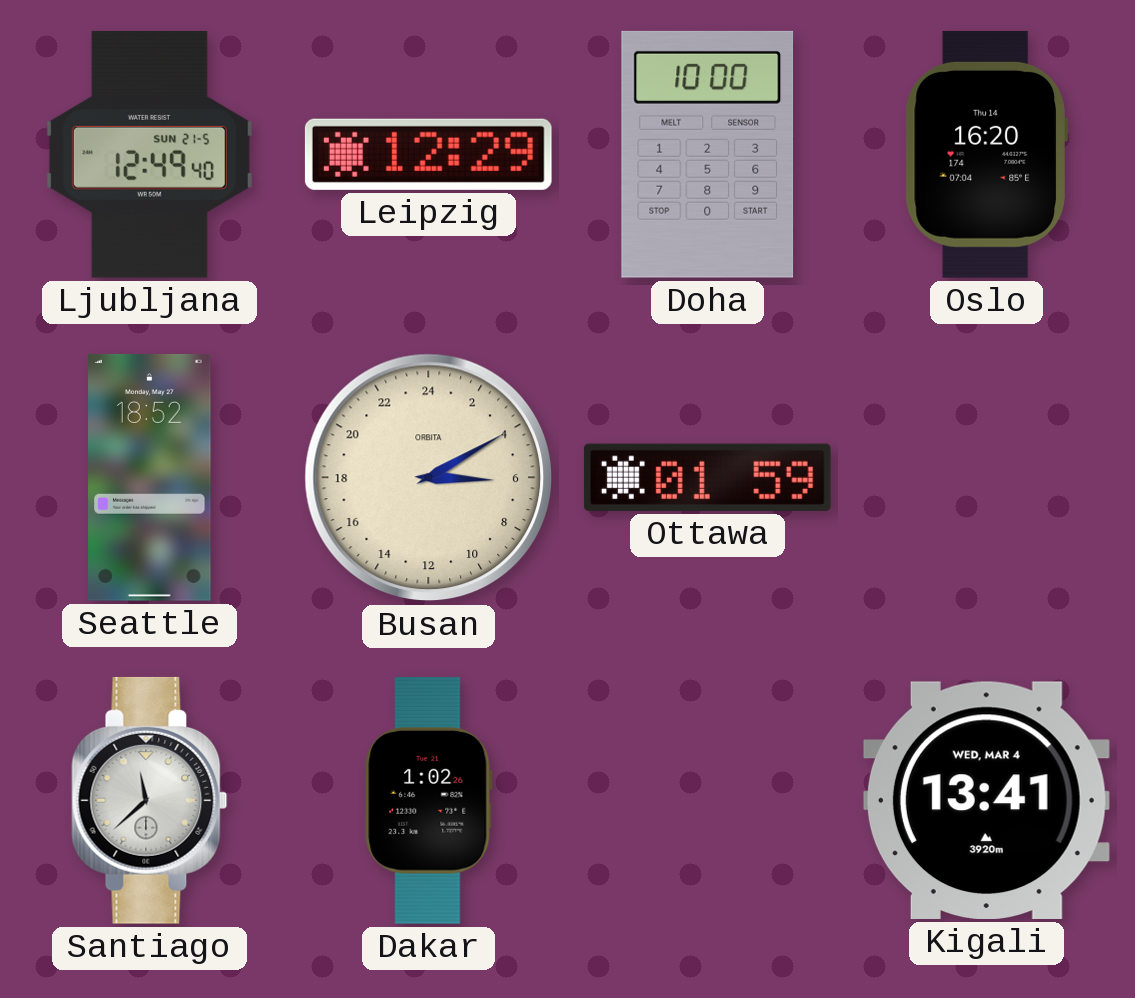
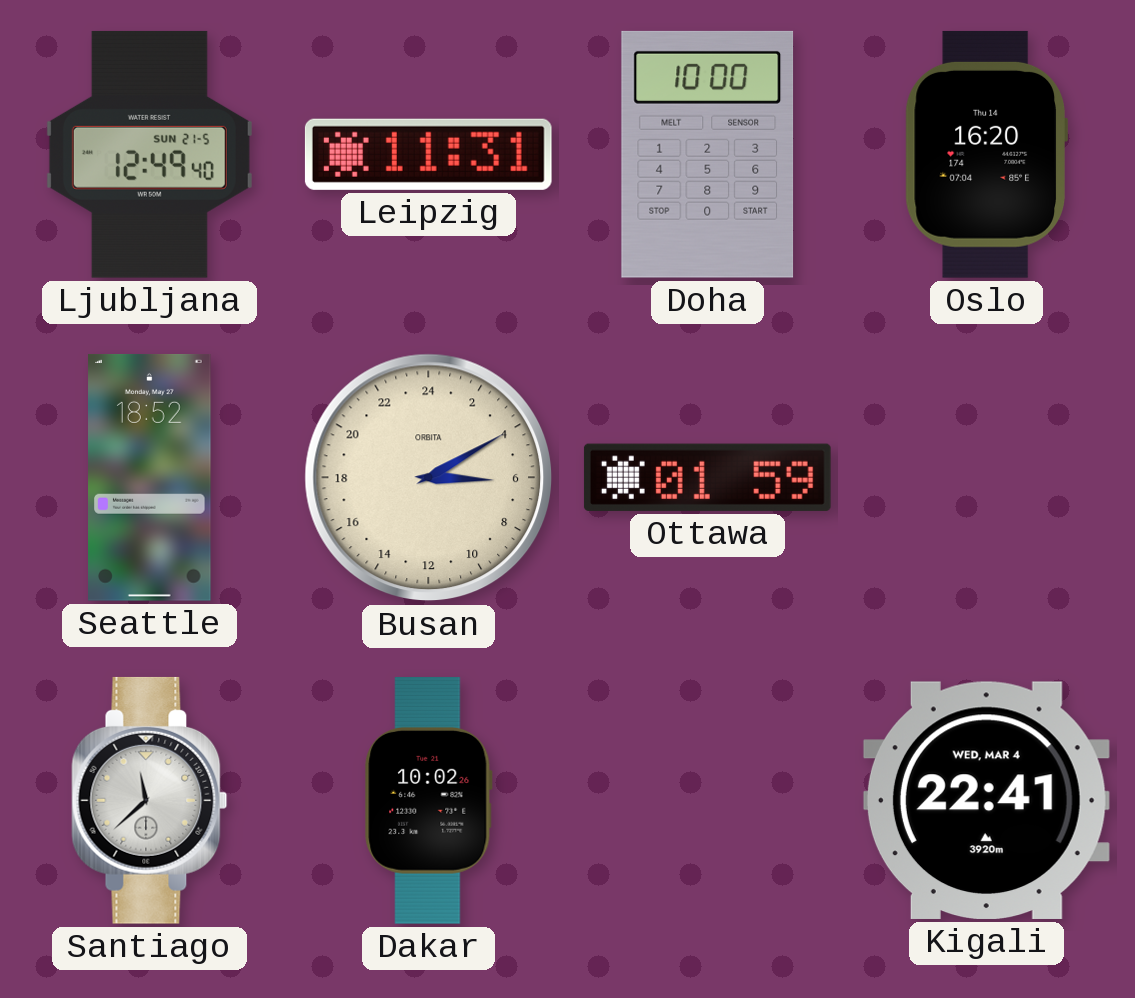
Leipzig: 12:29 -> 11:31 (428, 154)
Dakar: 1:02 -> 10:02 (429, 800)
Kigali: 13:41 -> 22:41 (986, 800)
